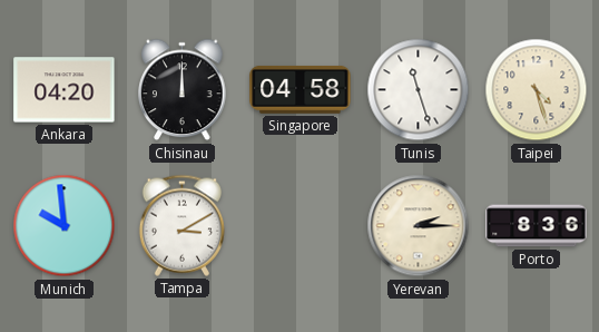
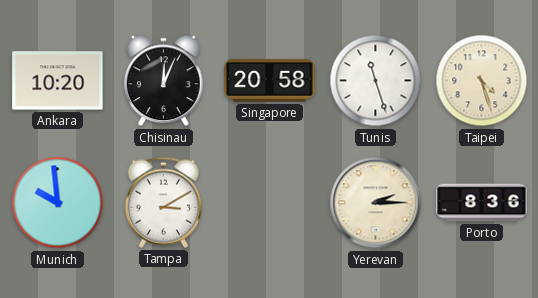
Ankara: 04:20 -> 10:20 (58, 81)
Chisinau: 12:00 -> 12:04 (164, 81)
Singapore: 04:58 -> 20:58 (270, 80)
